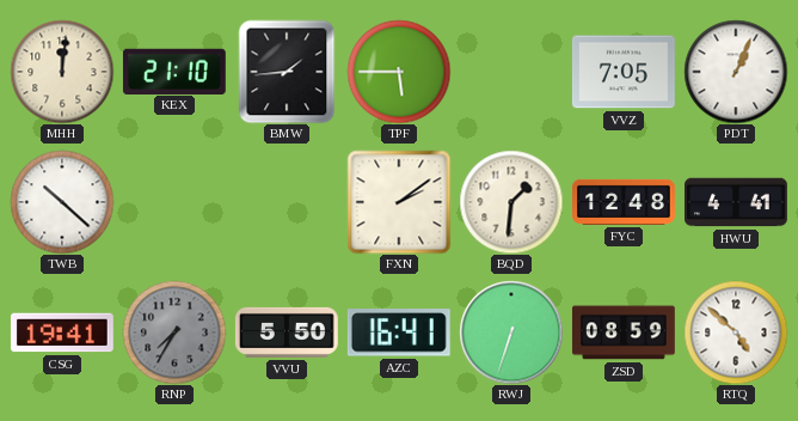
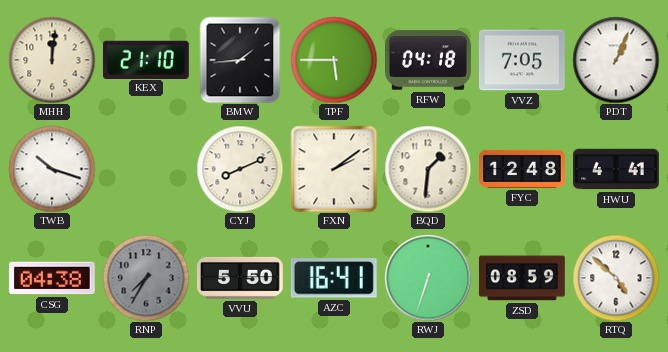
RFW: none -> 04:18 (429, 60)
TWB: 10:22 -> 10:18 (52, 169)
CYJ: none -> 8:11 (240, 169)
CSG: 19:41 -> 04:38 (52, 278)
